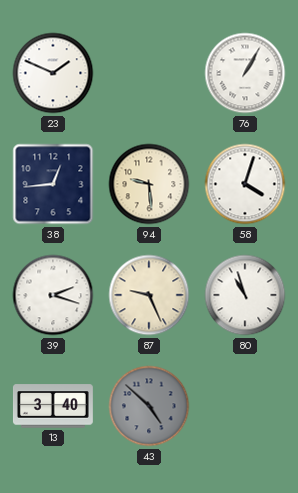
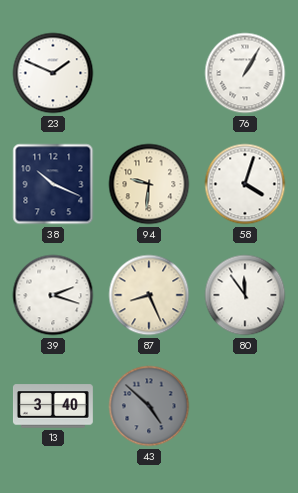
38: 12:44 -> 10:19 (53, 184)
94: 9:29 -> 9:31 (149, 184)
87: 9:26 -> 8:26 (149, 295)
80: 10:57 -> 11:54 (245, 295)
